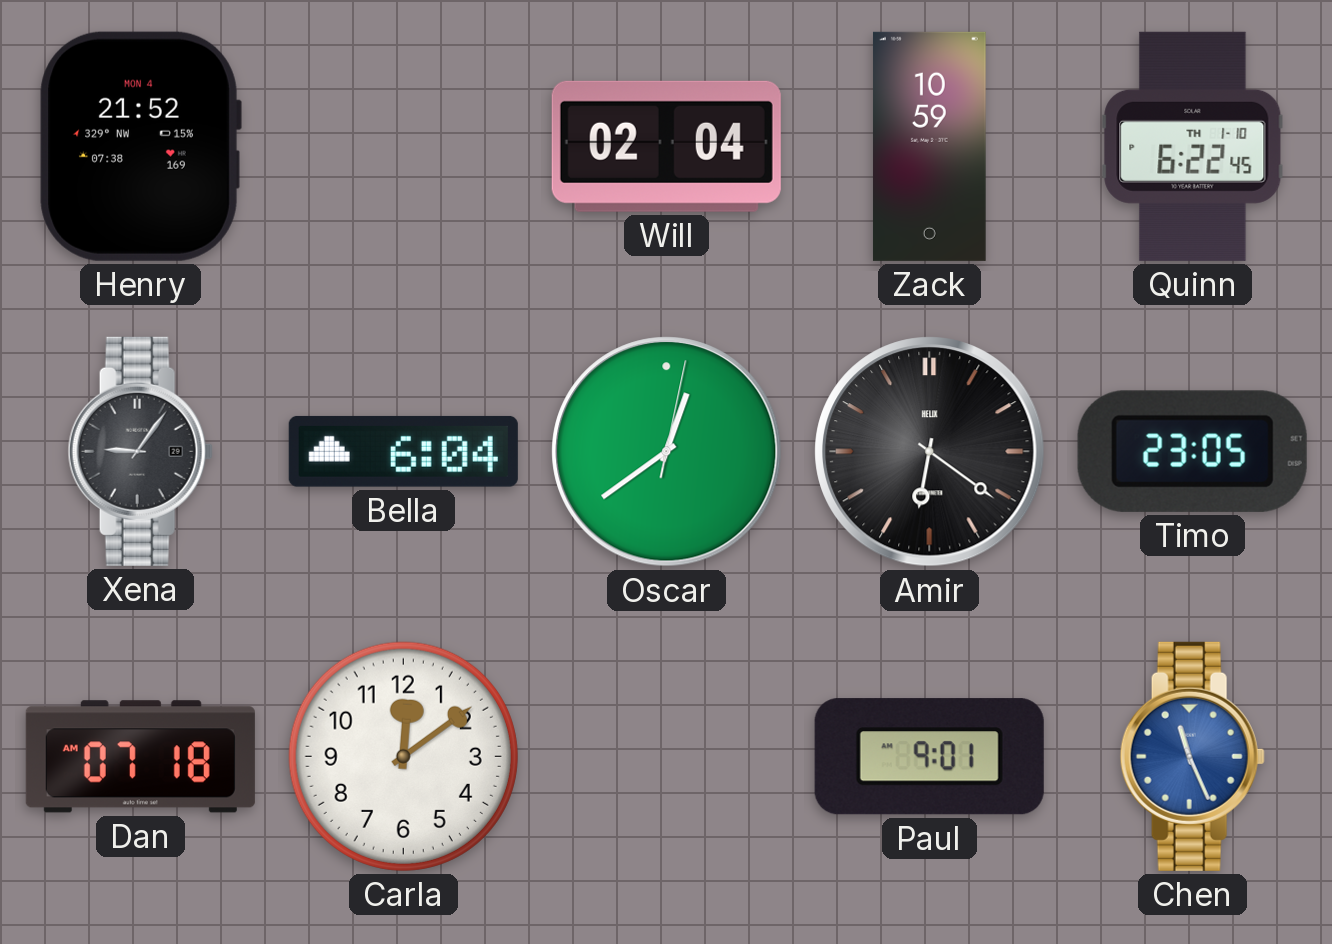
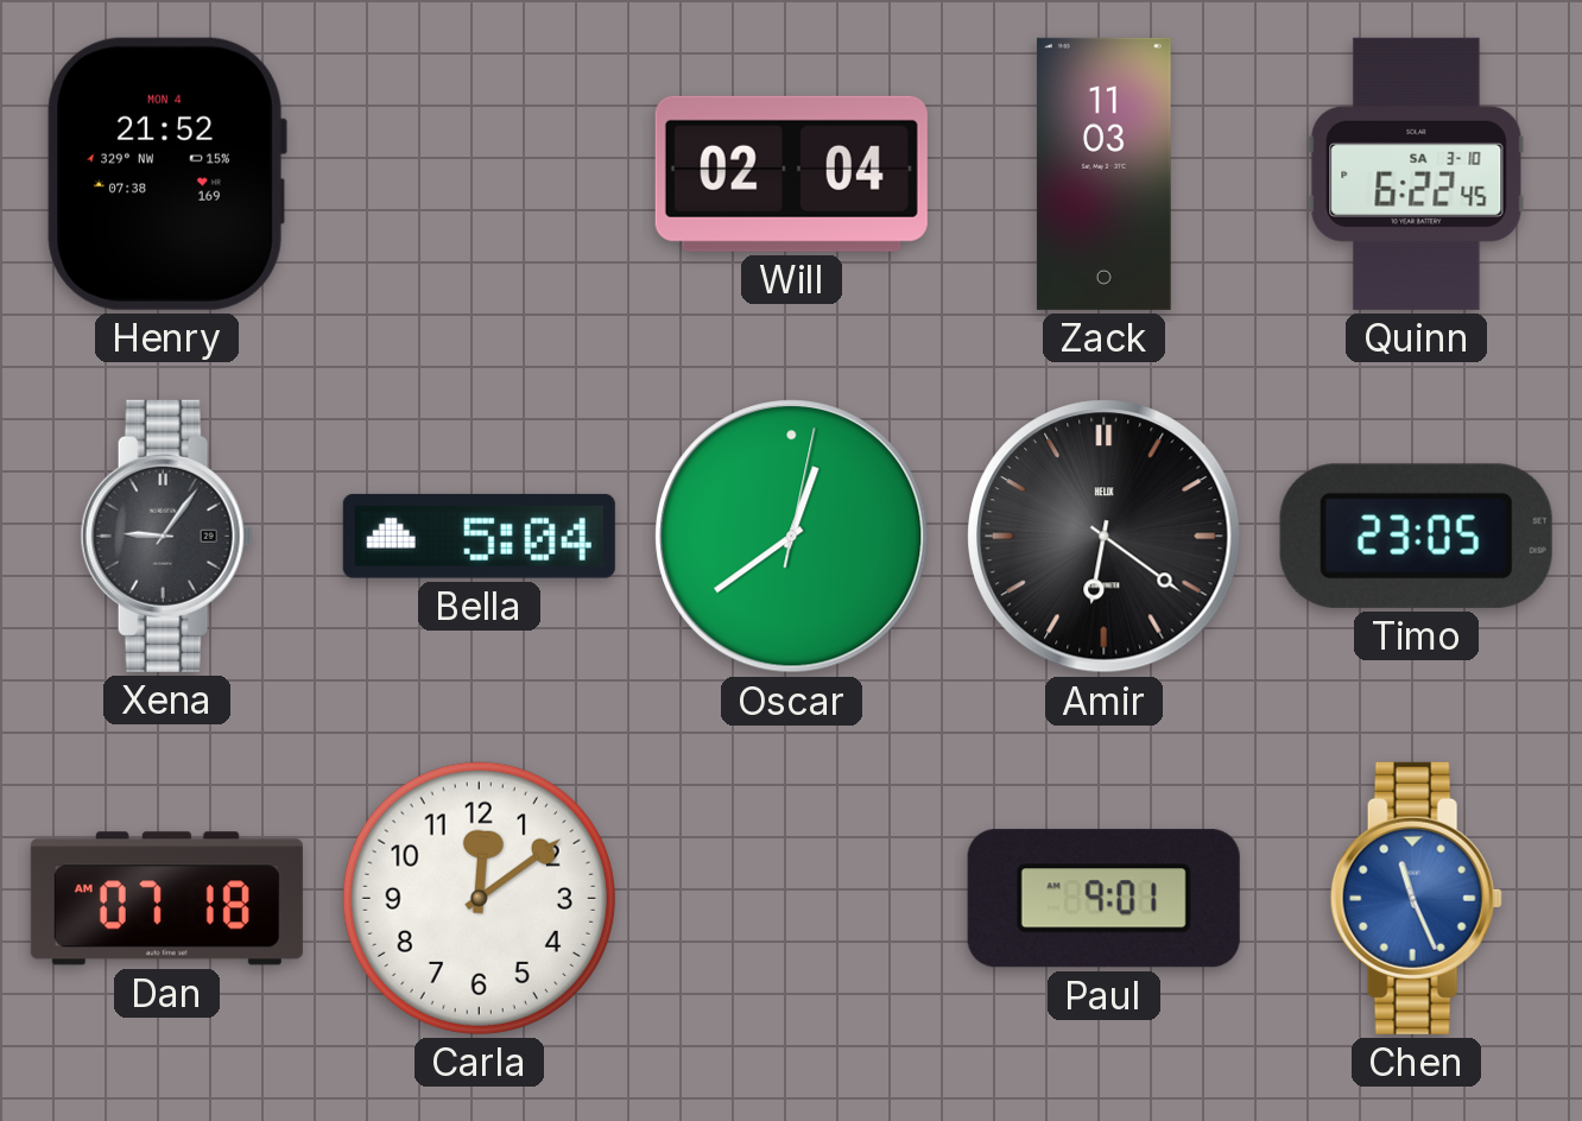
Zack: 10:59 -> 11:03 (1105, 173)
Quinn date: TH 1-10 -> SA 3-10 (1417, 173)
Bella: 6:04 -> 5:04 (479, 536)
